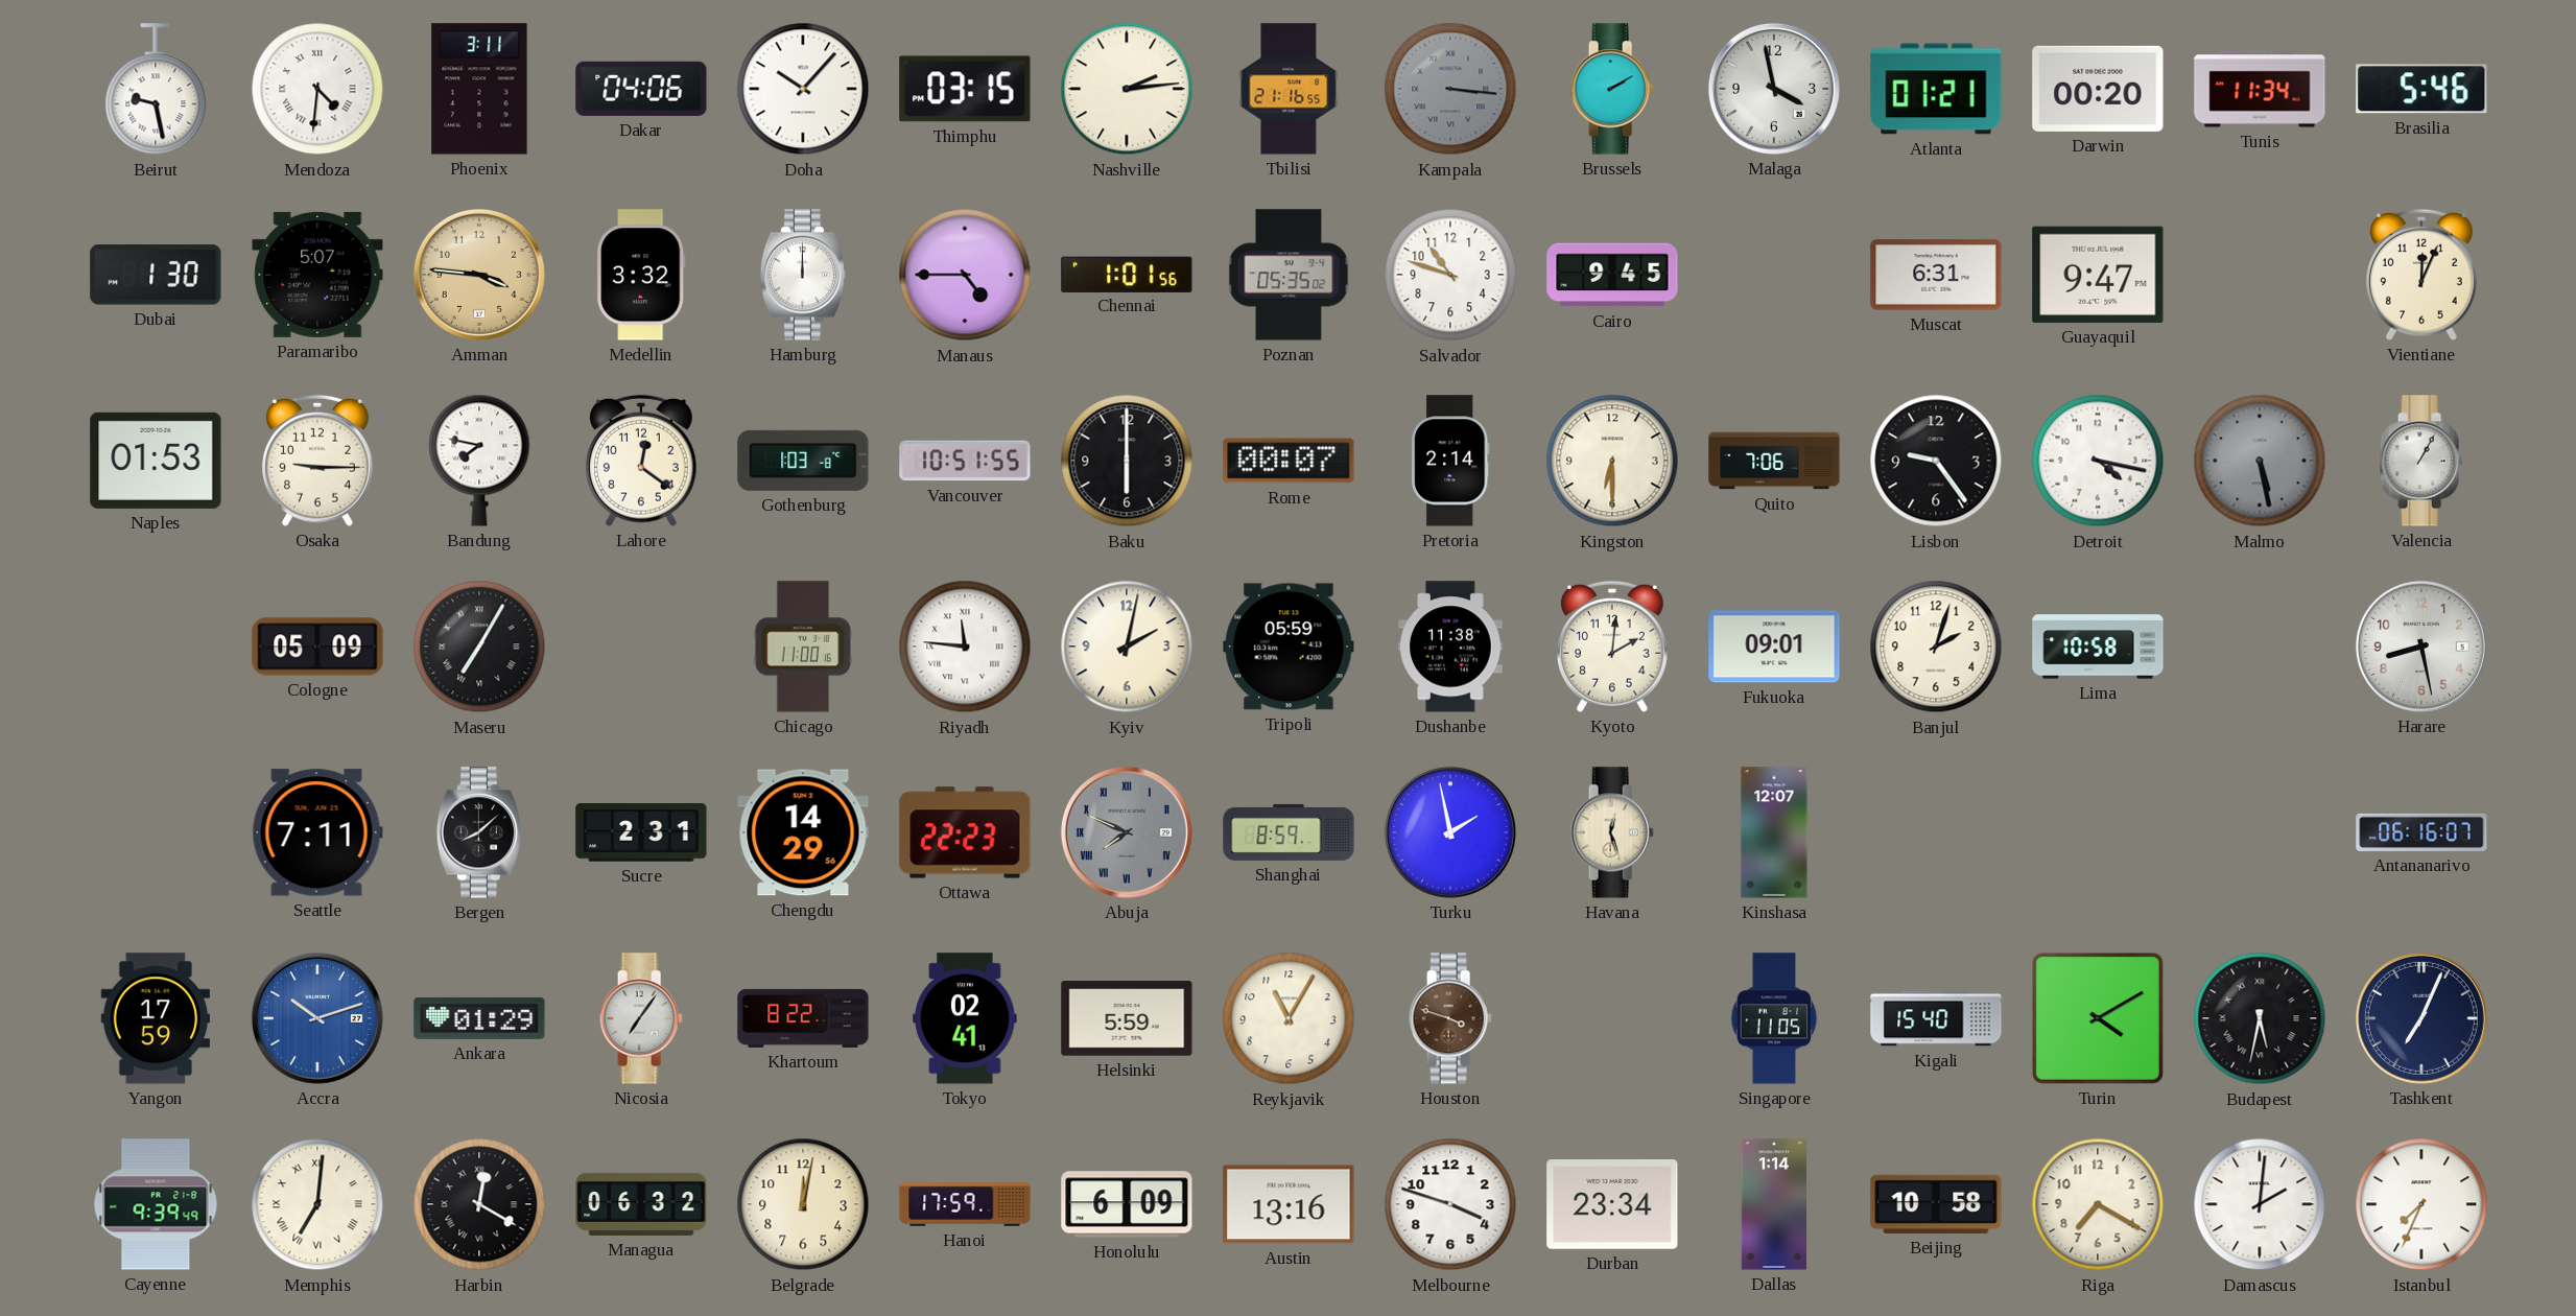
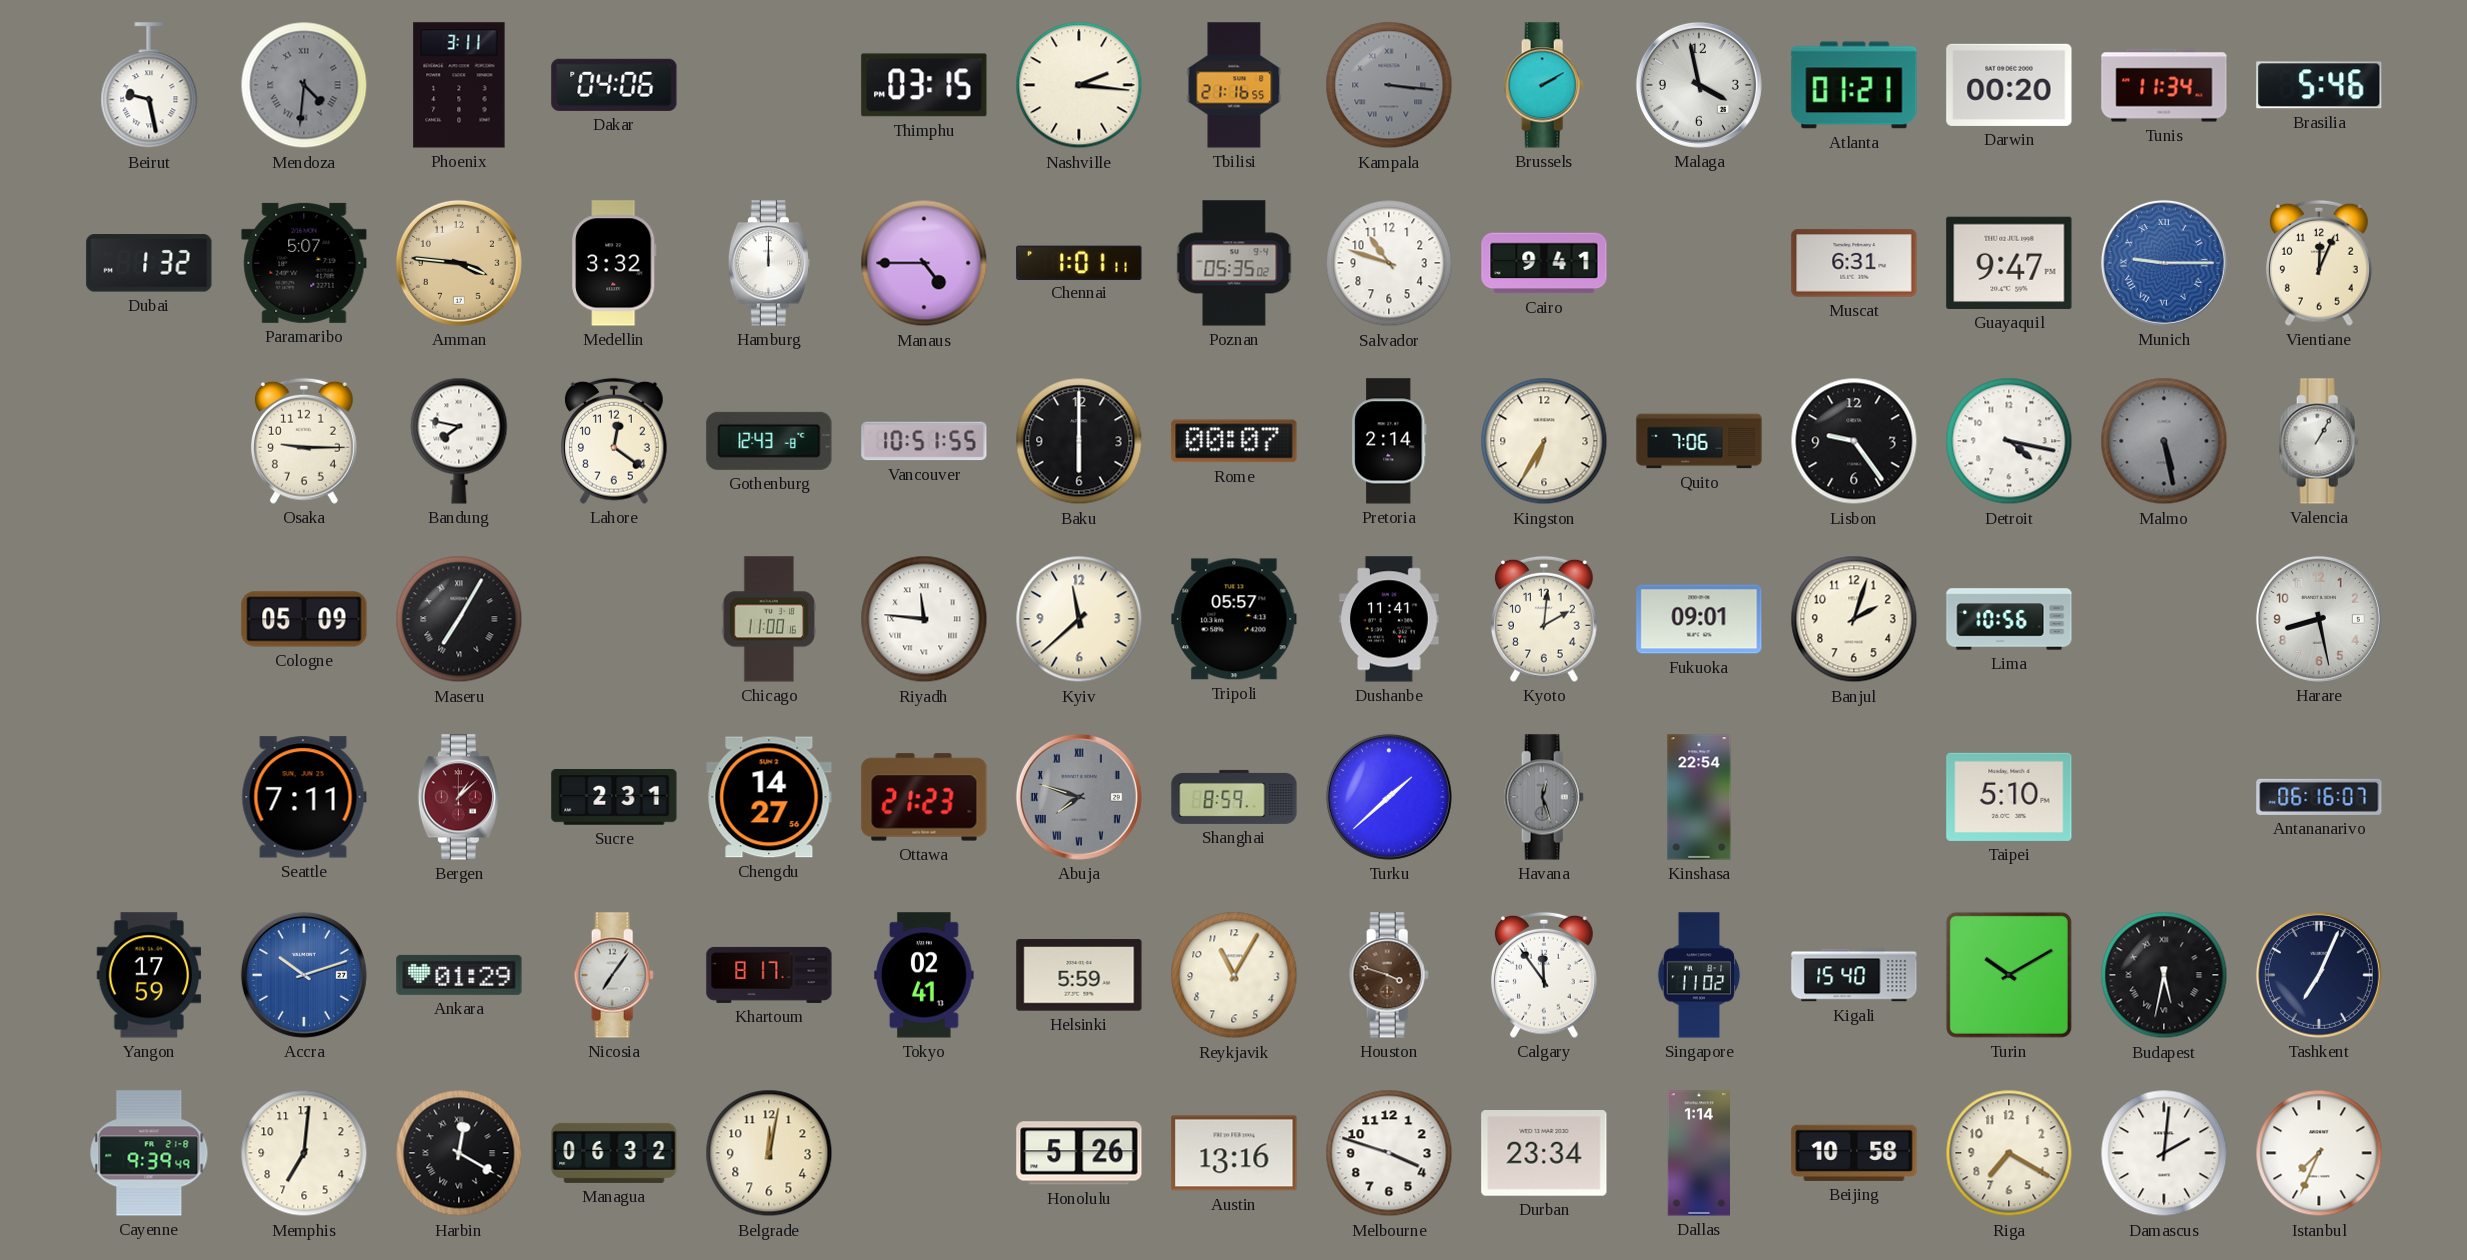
Mendoza dial: white -> grey (304, 85)
Doha: 10:07 -> none (803, 89)
Nashville: 2:14 -> 2:16 (1079, 85)
Dubai: 1:30 -> 1:32 (149, 263)
Chennai: 1:01:56 -> 1:01:11 (1079, 262)
Cairo: 9:45 -> 9:41 (1544, 263)
Munich: none -> 9:15 (2164, 263)
Naples: 01:53 -> none (156, 461)
Gothenburg: 1:03 -> 12:43 (769, 441)
Kingston: 6:30 -> 6:35 (1544, 441)
Kyiv: 2:02 -> 11:38 (1079, 619)
Tripoli: 05:59 -> 05:57 (1234, 619)
Dushanbe: 11:38 -> 11:41 (1389, 619)
Lima: 10:58 -> 10:56 (2009, 619)
Bergen: 8:08 -> 1:08 (459, 797)
Bergen dial: black -> burgundy (459, 797)
Chengdu: 14:29 -> 14:27 (769, 797)
Ottawa: 22:23 -> 21:23 (924, 797)
Abuja: 7:49 -> 7:48 (1079, 797)
Turku: 1:58 -> 1:38 (1389, 797)
Havana dial: cream -> grey (1544, 797)
Kinshasa: 12:07 -> 22:54 (1699, 797)
Taipei: none -> 5:10 (2009, 797)
Khartoum: 8:22 -> 8:17 (769, 975)
Calgary: none -> 11:54 (1545, 975)
Singapore: 11:05 -> 11:02 (1699, 975)
Turin: 4:10 -> 10:10 (2009, 975)
Memphis numerals: Roman -> Arabic (304, 1153)
Hanoi: 17:59 -> none (965, 1204)
Honolulu: 6:09 -> 5:26 (1079, 1153)
